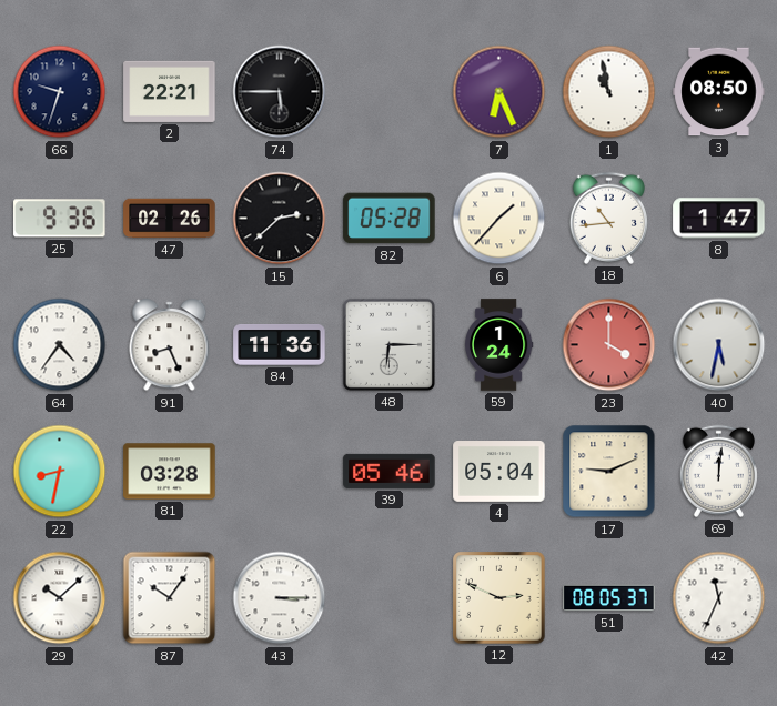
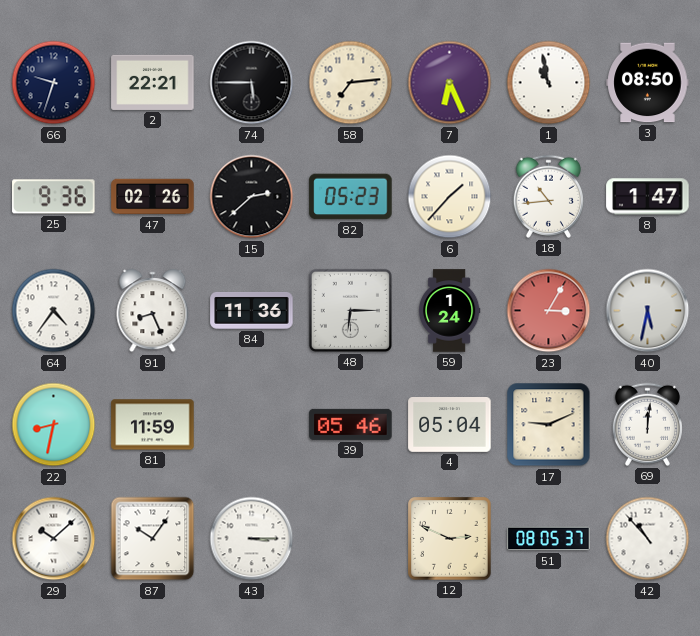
58: none -> 7:14 (351, 83)
82: 05:28 -> 05:23 (351, 197)
23: 4:00 -> 3:05 (549, 311)
81: 03:28 -> 11:59 (153, 425)
42: 11:34 -> 10:53 (648, 539)
